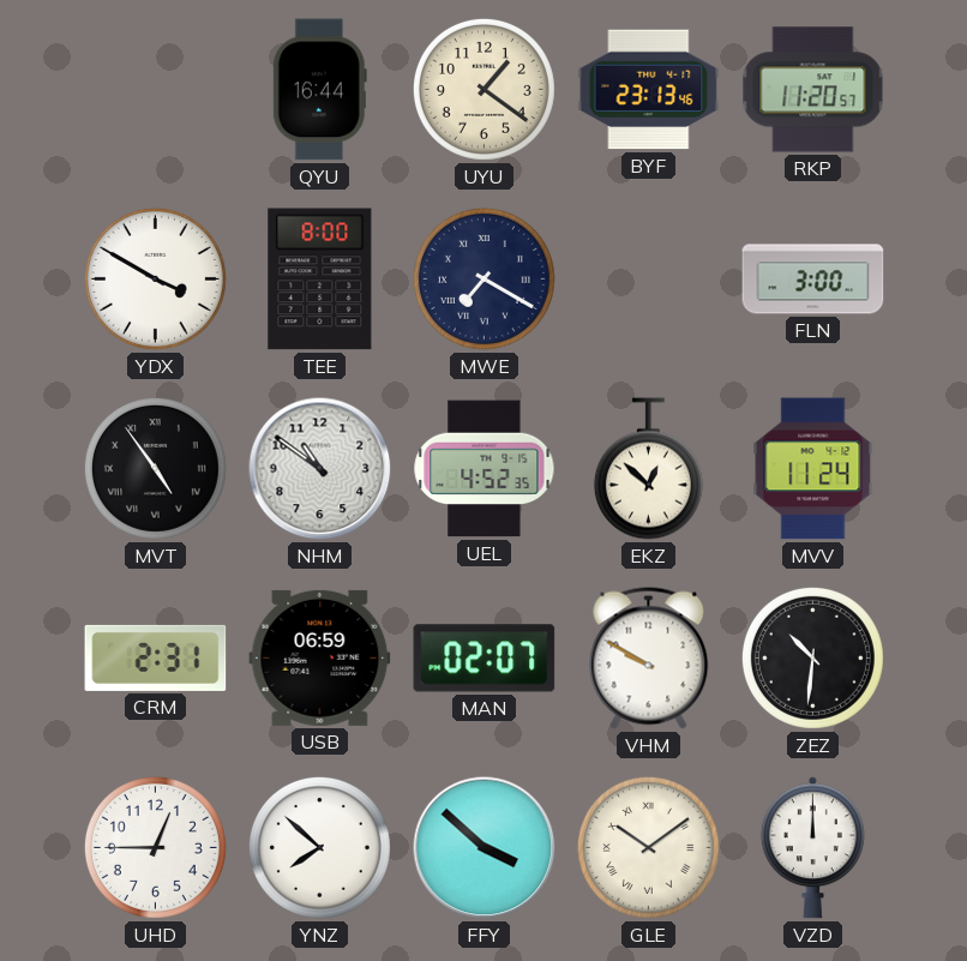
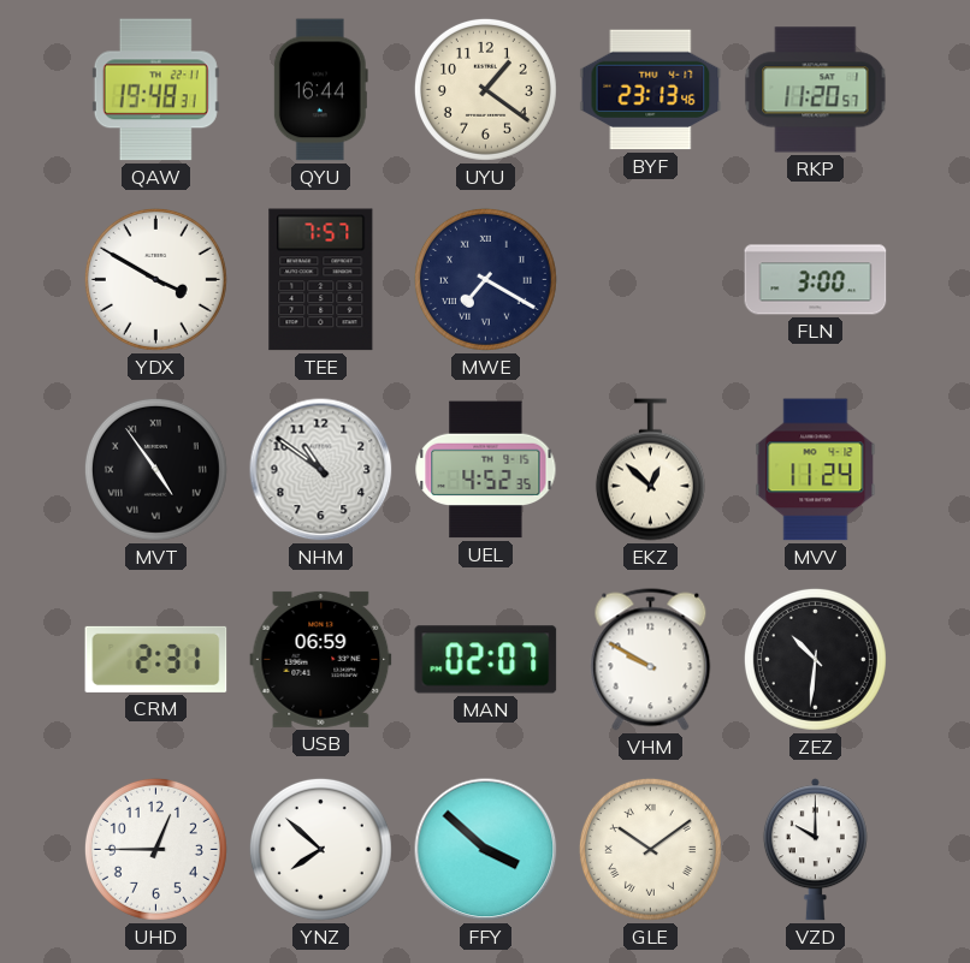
QAW: none -> 19:48 (155, 90)
TEE: 8:00 -> 7:57 (321, 280)
VZD: 12:00 -> 10:00 (815, 850)
